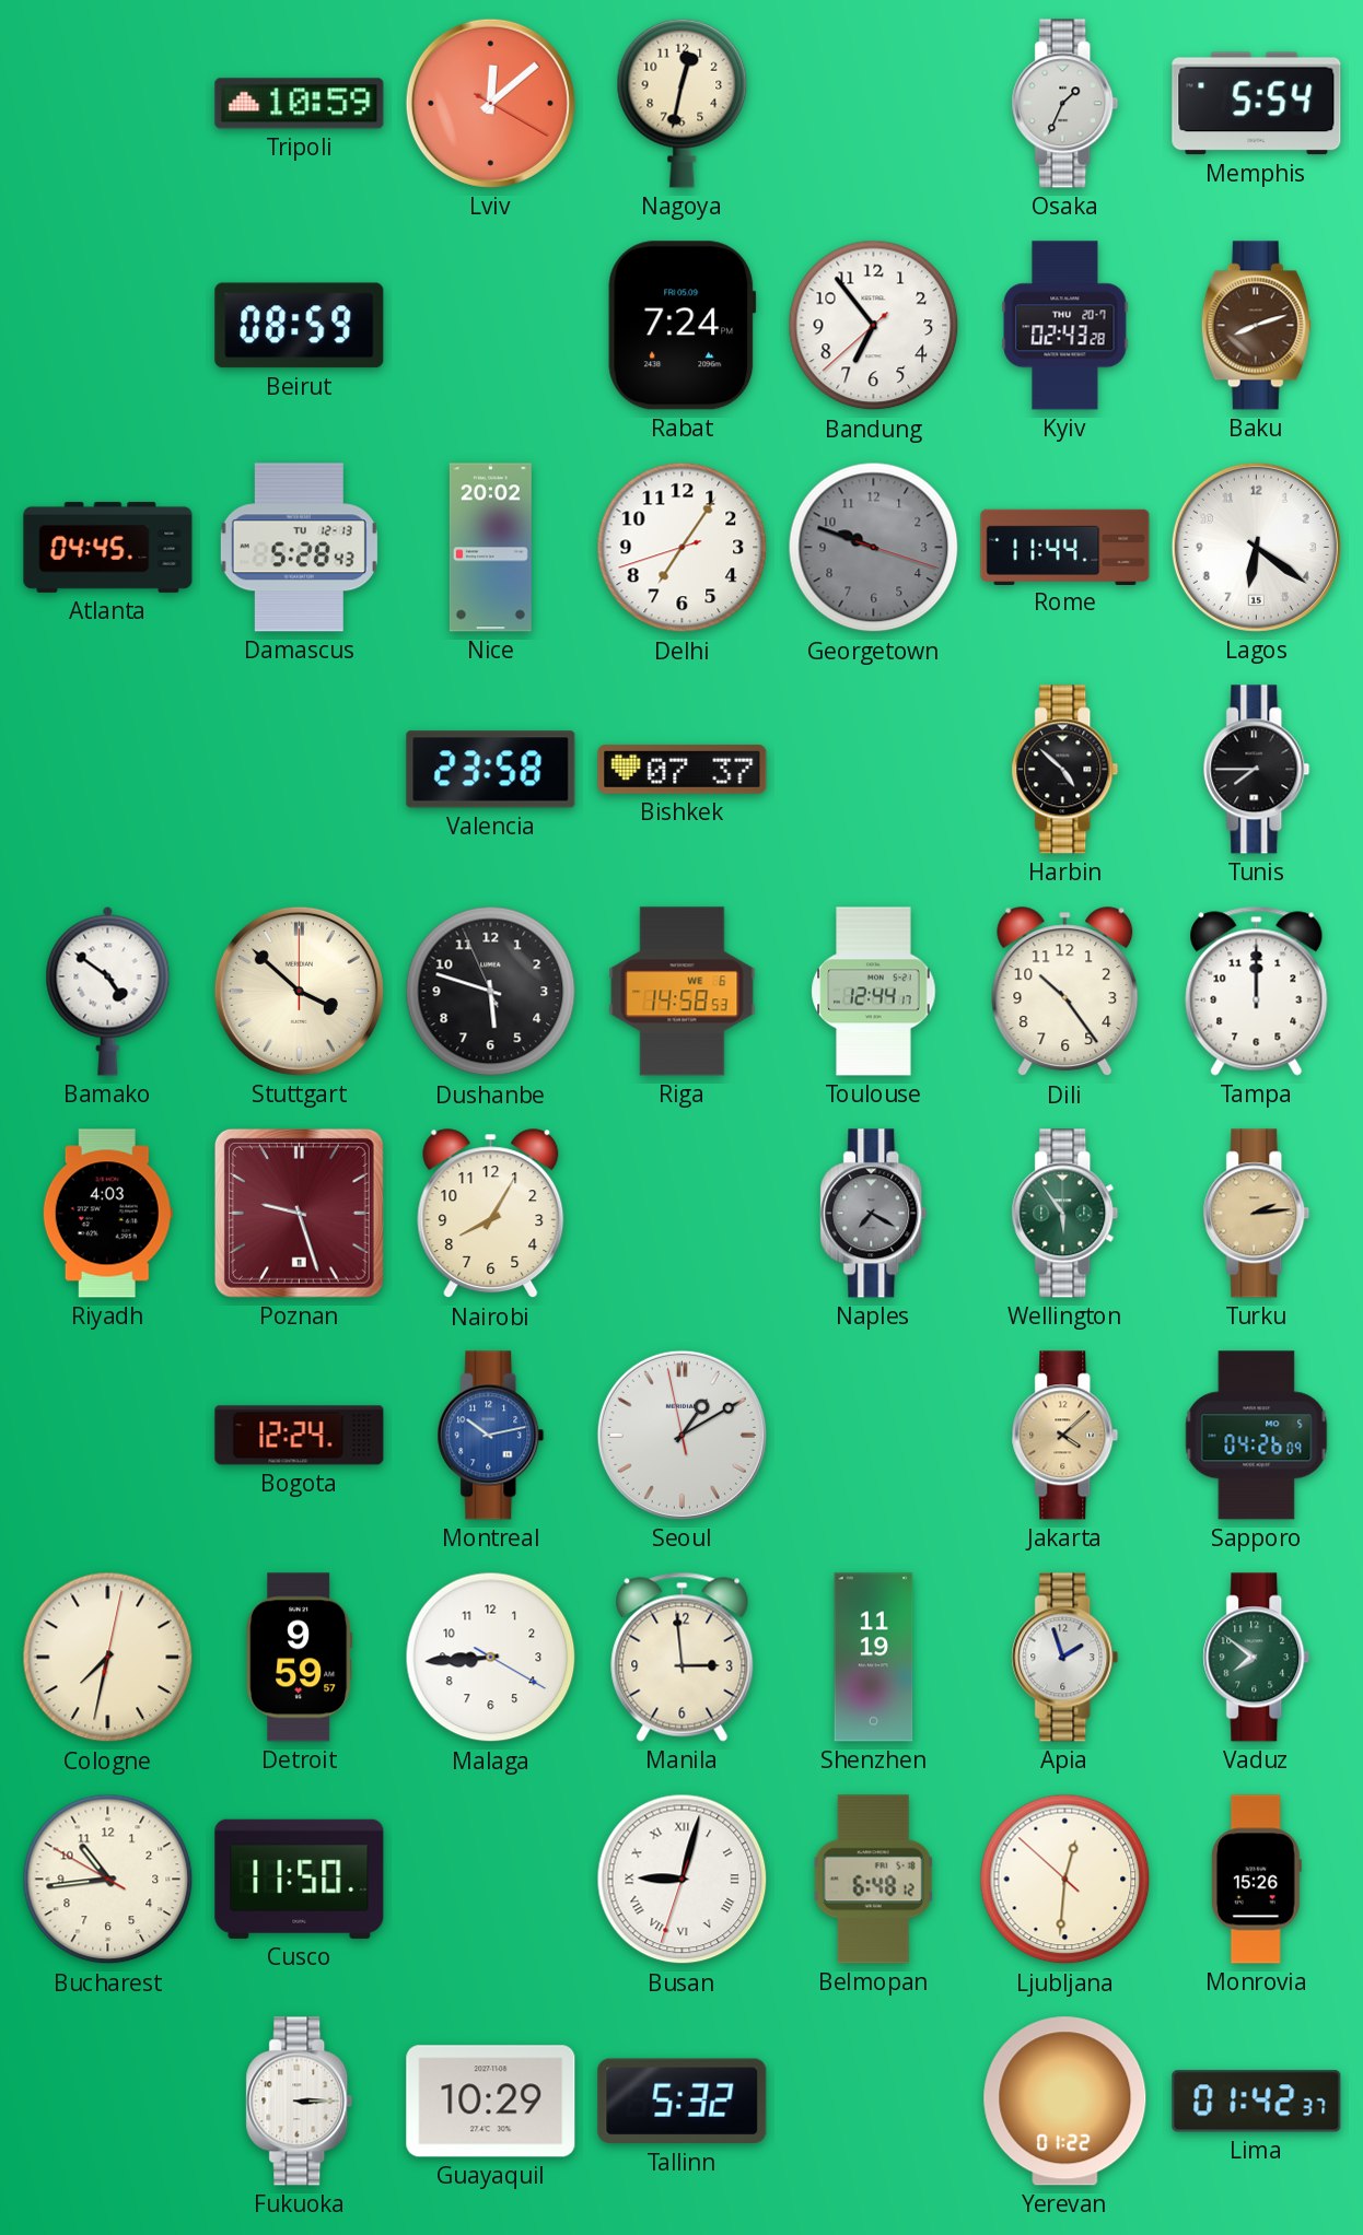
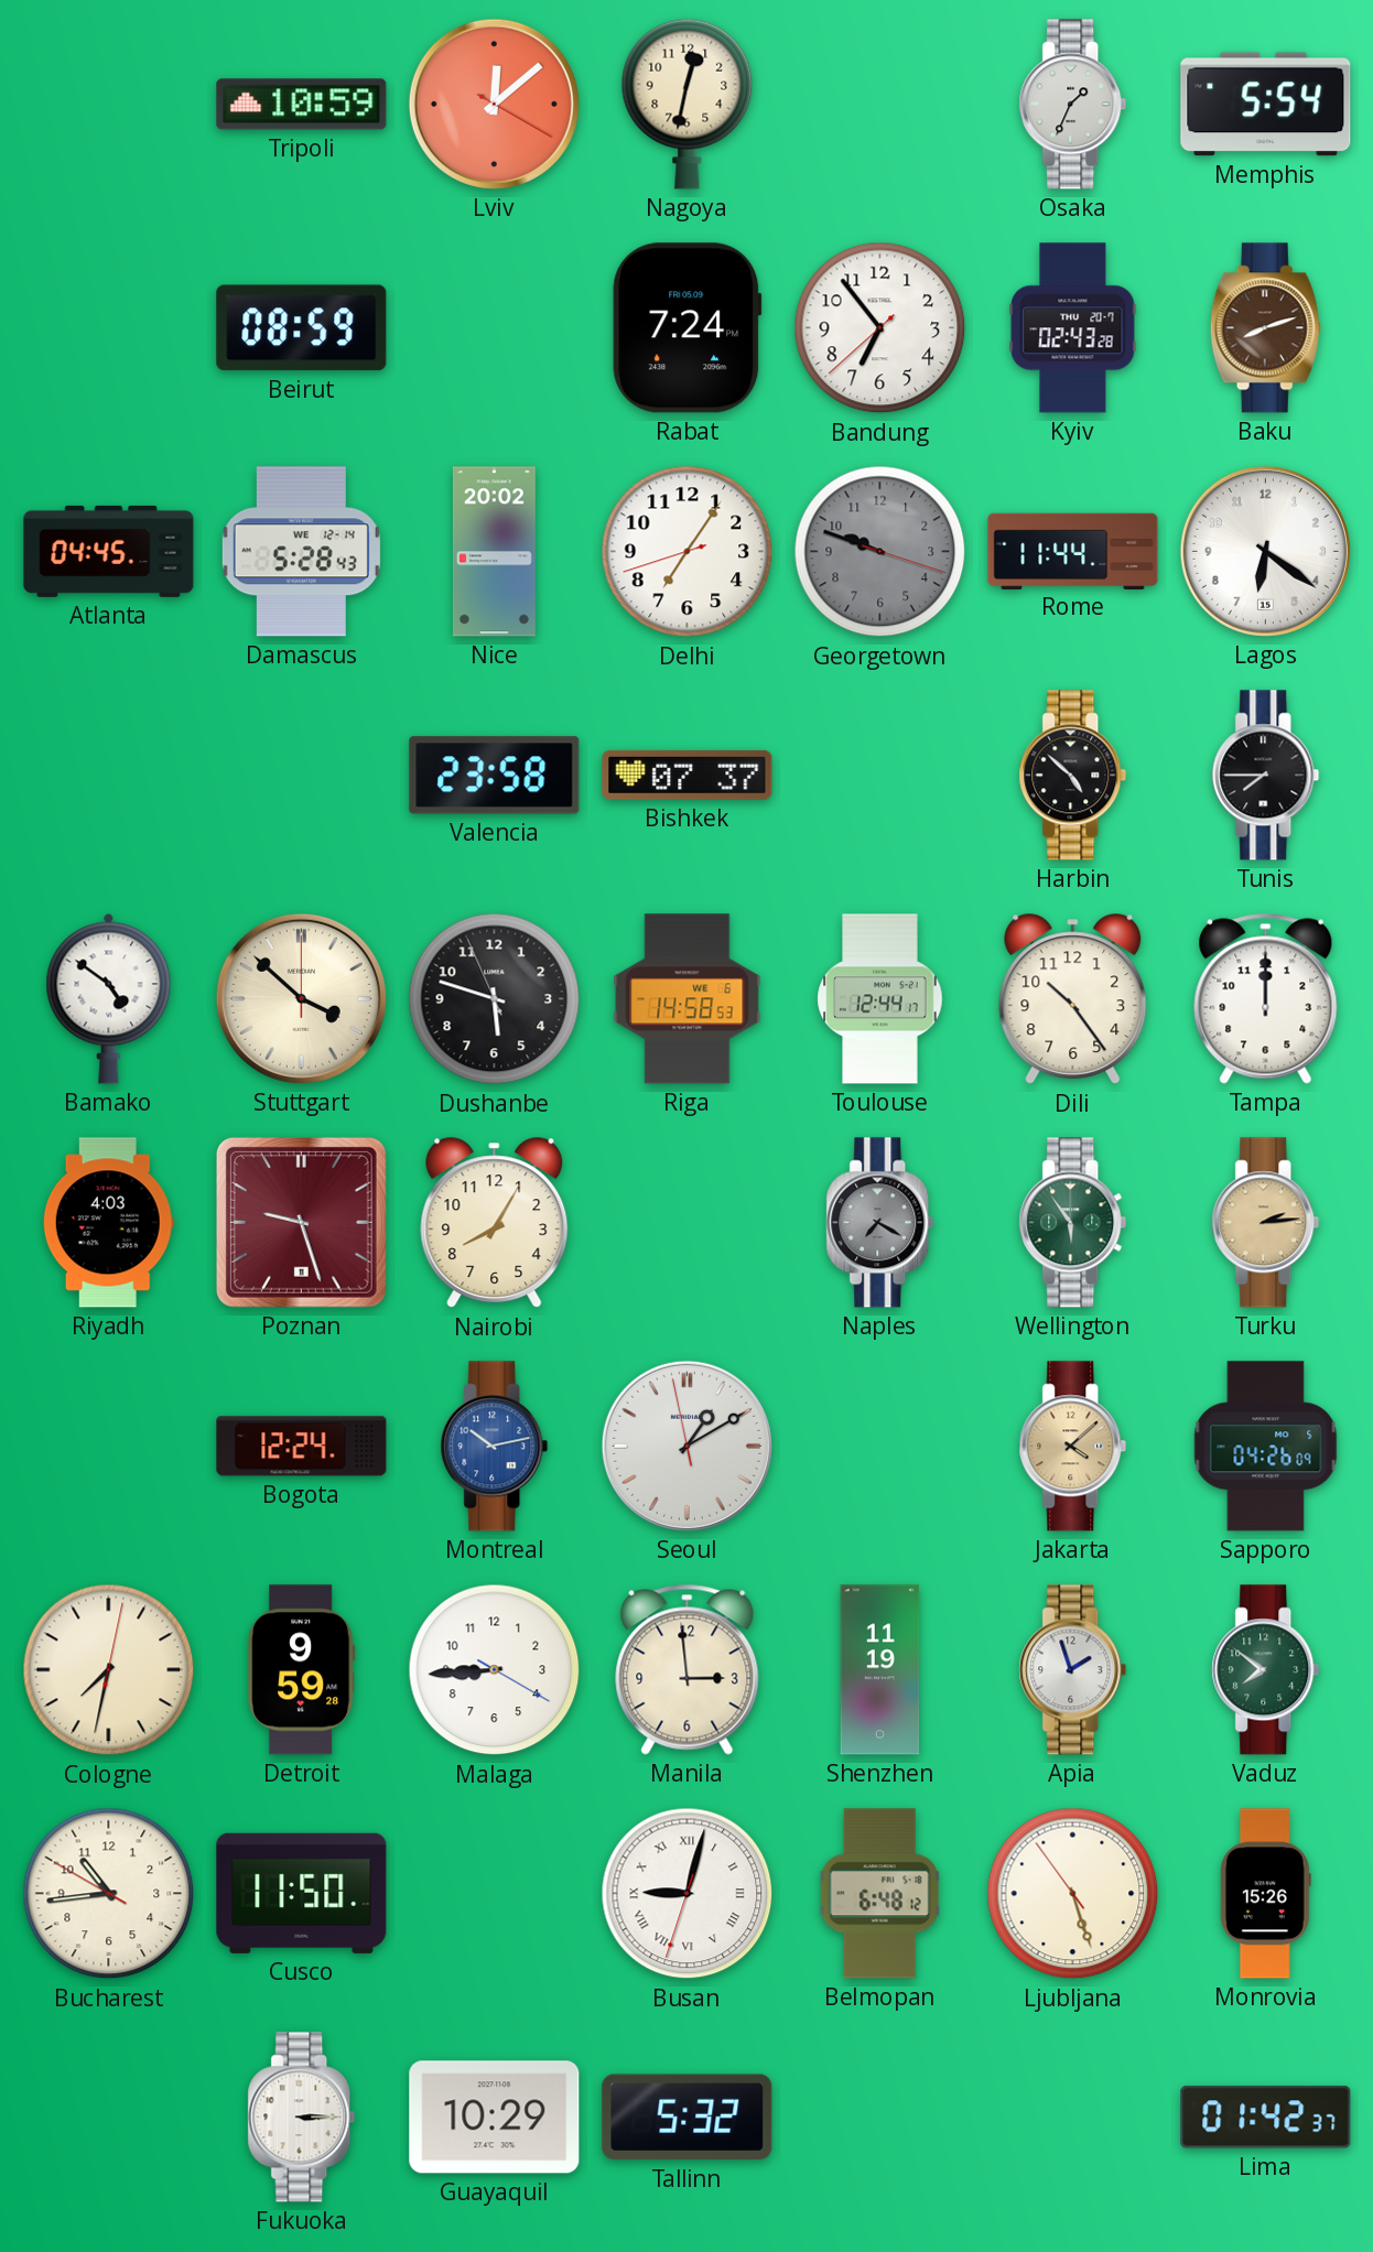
Damascus date: TU 12-13 -> WE 12-14 (301, 552)
Detroit: 9:59:57 -> 9:59:28 (302, 1670)
Ljubljana: 12:30 -> 5:26 (1073, 1894)
Yerevan: 01:22 -> none (1065, 2102)
